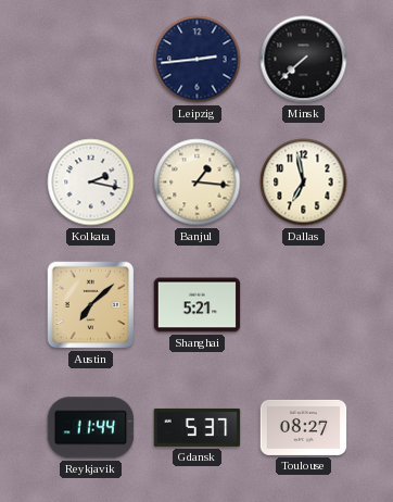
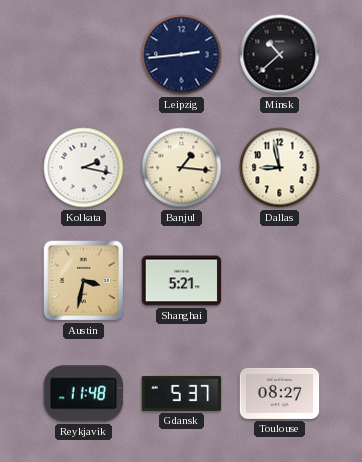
Minsk: 7:38 -> 10:38 (280, 55)
Dallas: 6:58 -> 8:58 (280, 168)
Austin: 7:08 -> 3:32 (84, 281)
Reykjavik: 11:44 -> 11:48 (84, 394)
